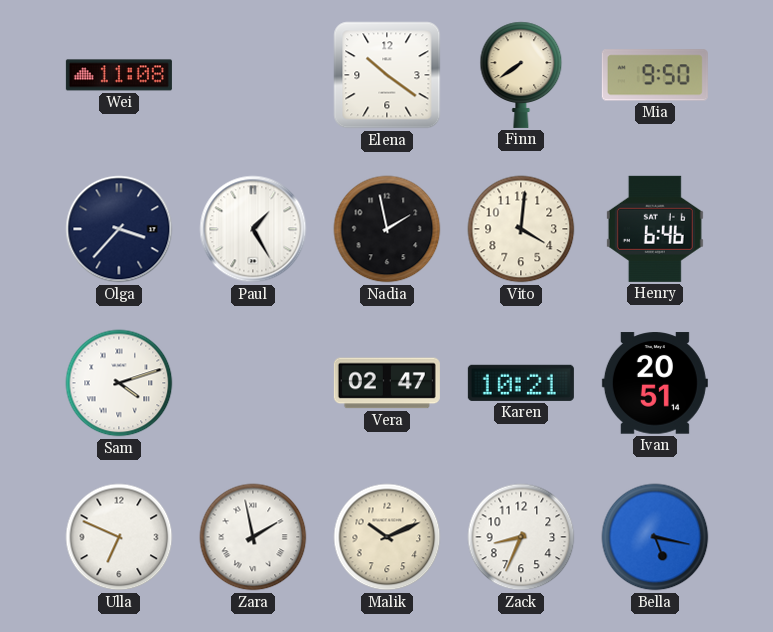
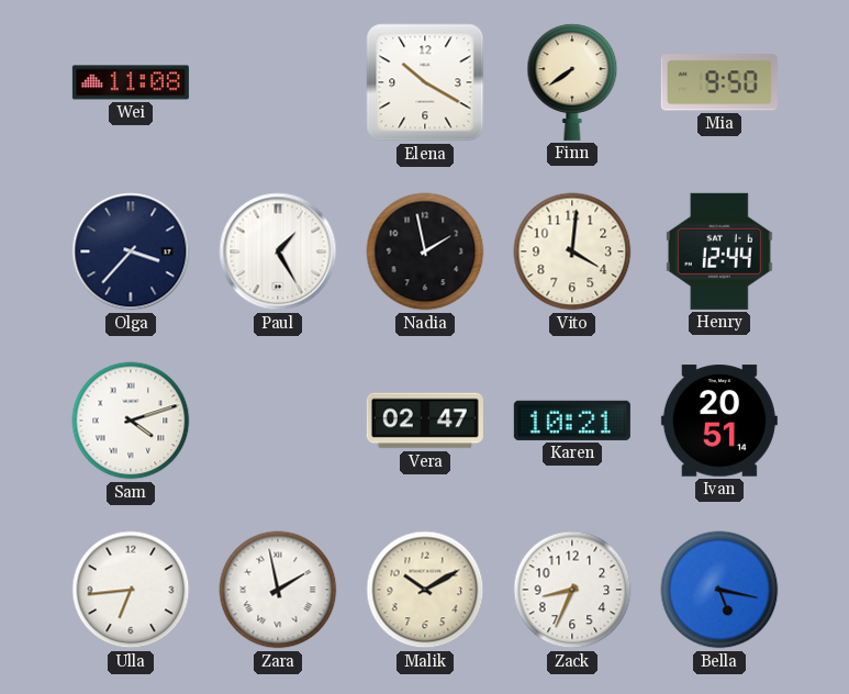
Elena: 10:21 -> 10:20 (425, 82)
Henry: 6:46 -> 12:44 (719, 251)
Ulla: 6:49 -> 6:44 (131, 590)
Malik: 10:11 -> 10:10 (425, 590)
